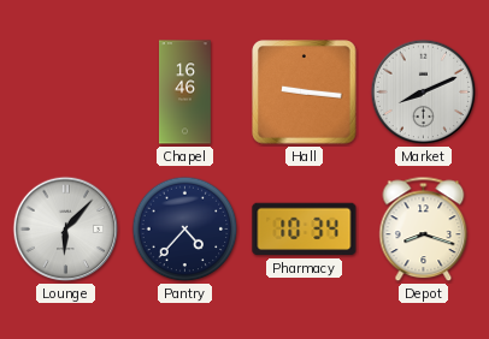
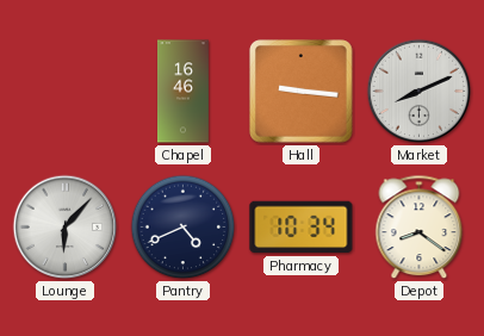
Pantry: 4:37 -> 4:41 (184, 228)
Depot: 8:18 -> 8:21 (420, 228)
